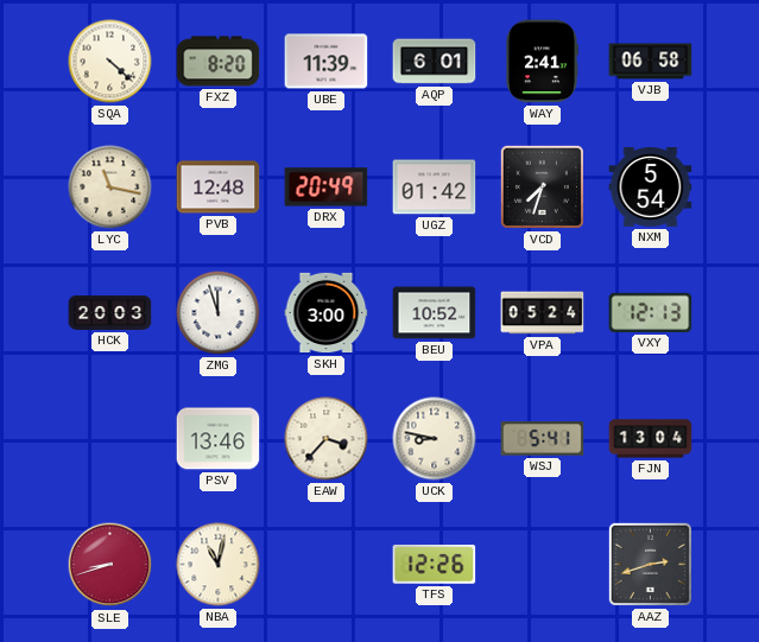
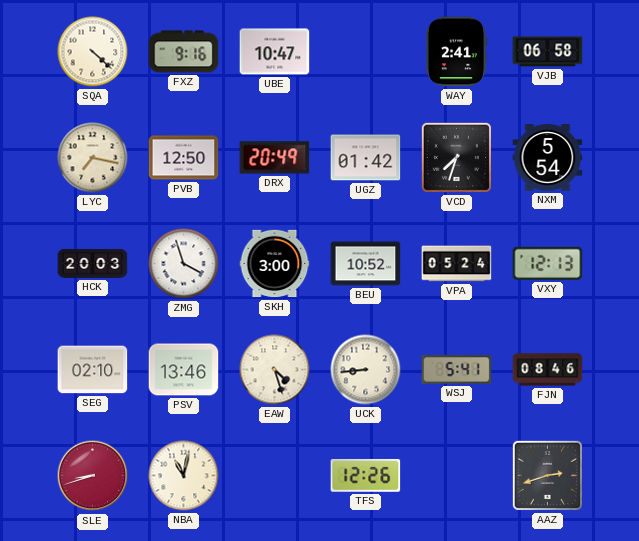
FXZ: 8:20 -> 9:16 (184, 52)
UBE: 11:39 -> 10:47 (275, 52)
AQP: 6:01 -> none (435, 62)
LYC: 11:17 -> 7:17 (93, 158)
PVB: 12:48 -> 12:50 (184, 158)
ZMG: 11:57 -> 3:57 (184, 264)
SEG: none -> 02:10 (93, 370)
EAW: 3:37 -> 4:27 (275, 370)
UCK: 8:47 -> 8:44 (366, 370)
FJN: 13:04 -> 08:46 (548, 370)
